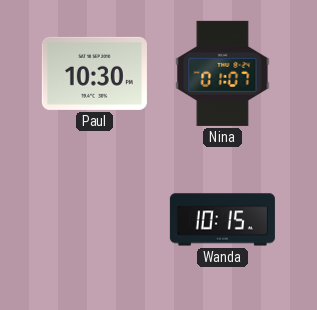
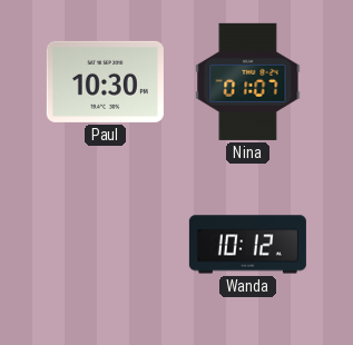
Wanda: 10:15 -> 10:12 (247, 245)
